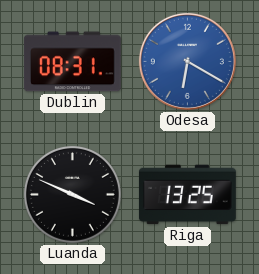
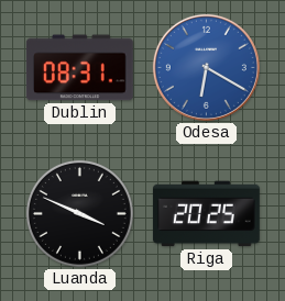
Riga: 13:25 -> 20:25 (206, 214)
